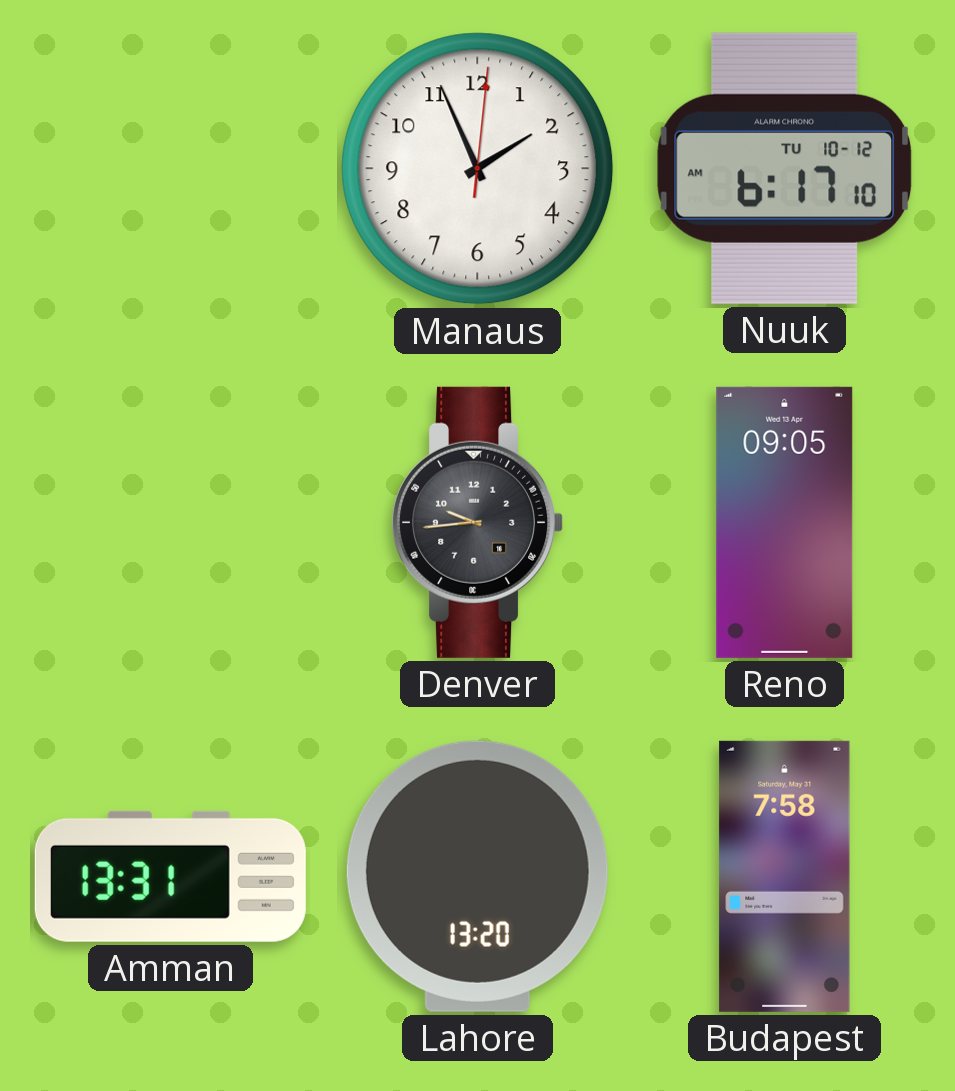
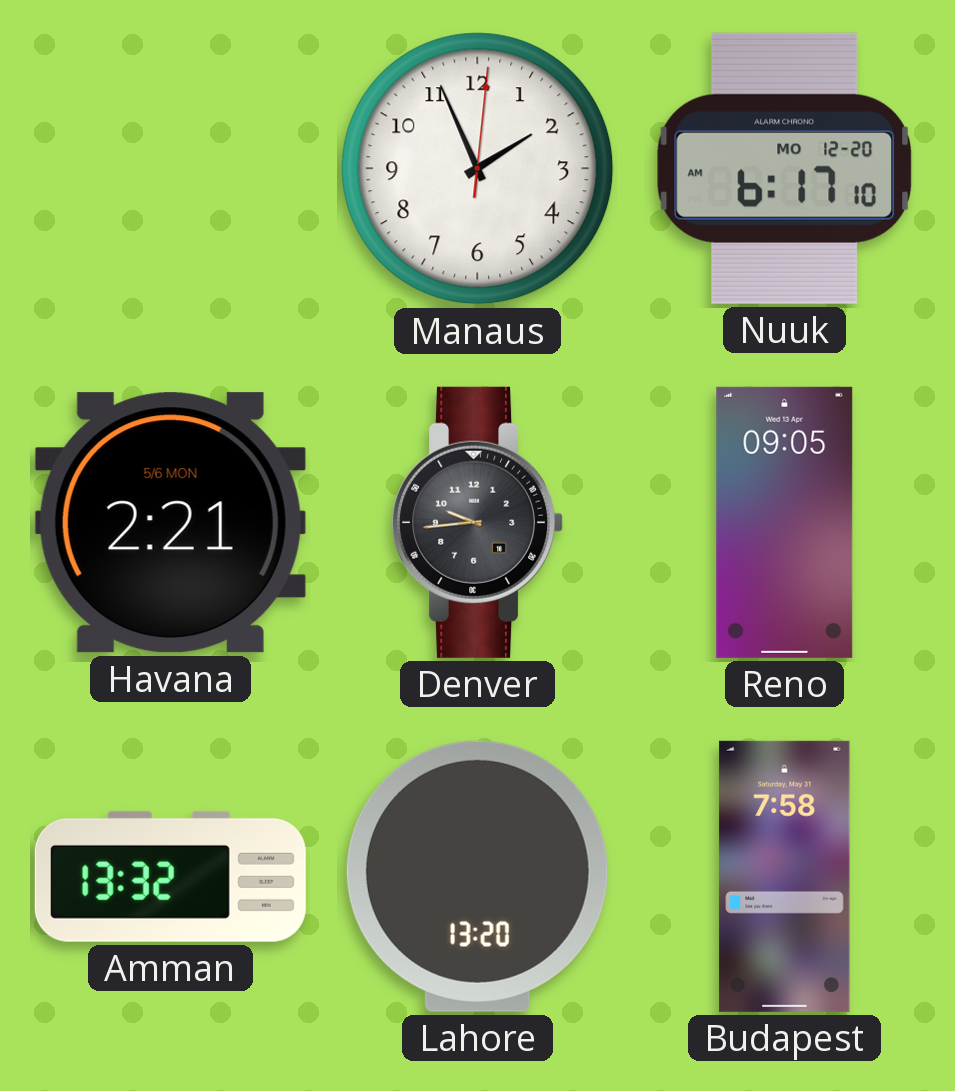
Nuuk date: TU 10-12 -> MO 12-20 (785, 168)
Havana: none -> 2:21 (170, 523)
Amman: 13:31 -> 13:32 (170, 876)
